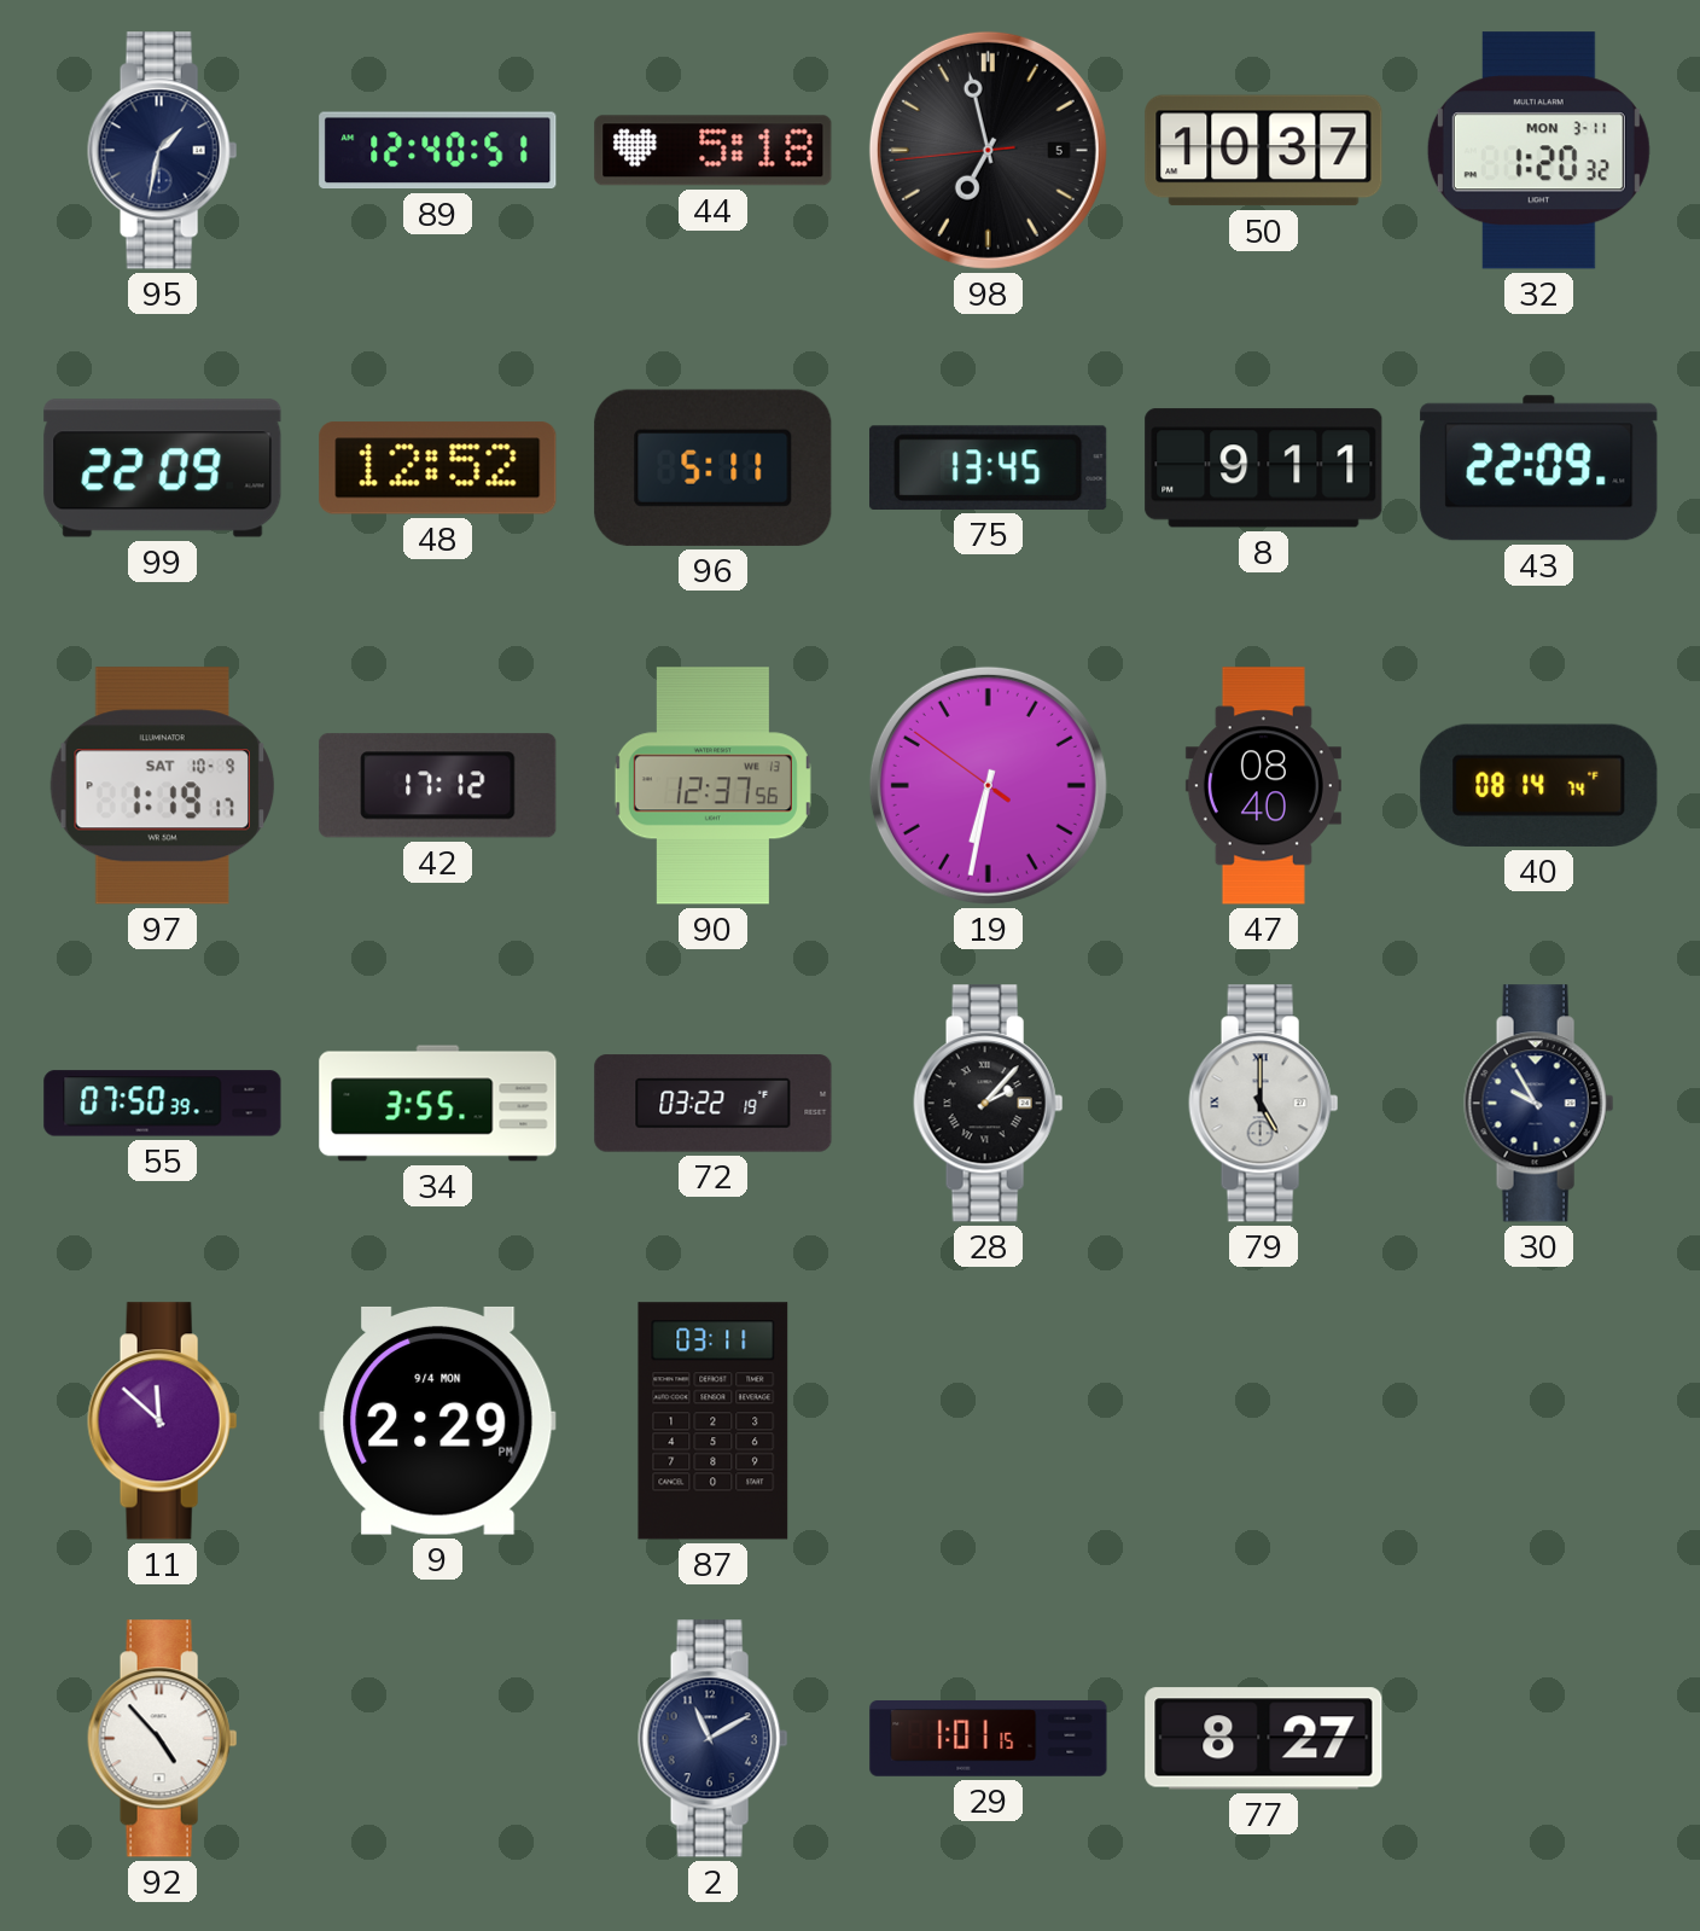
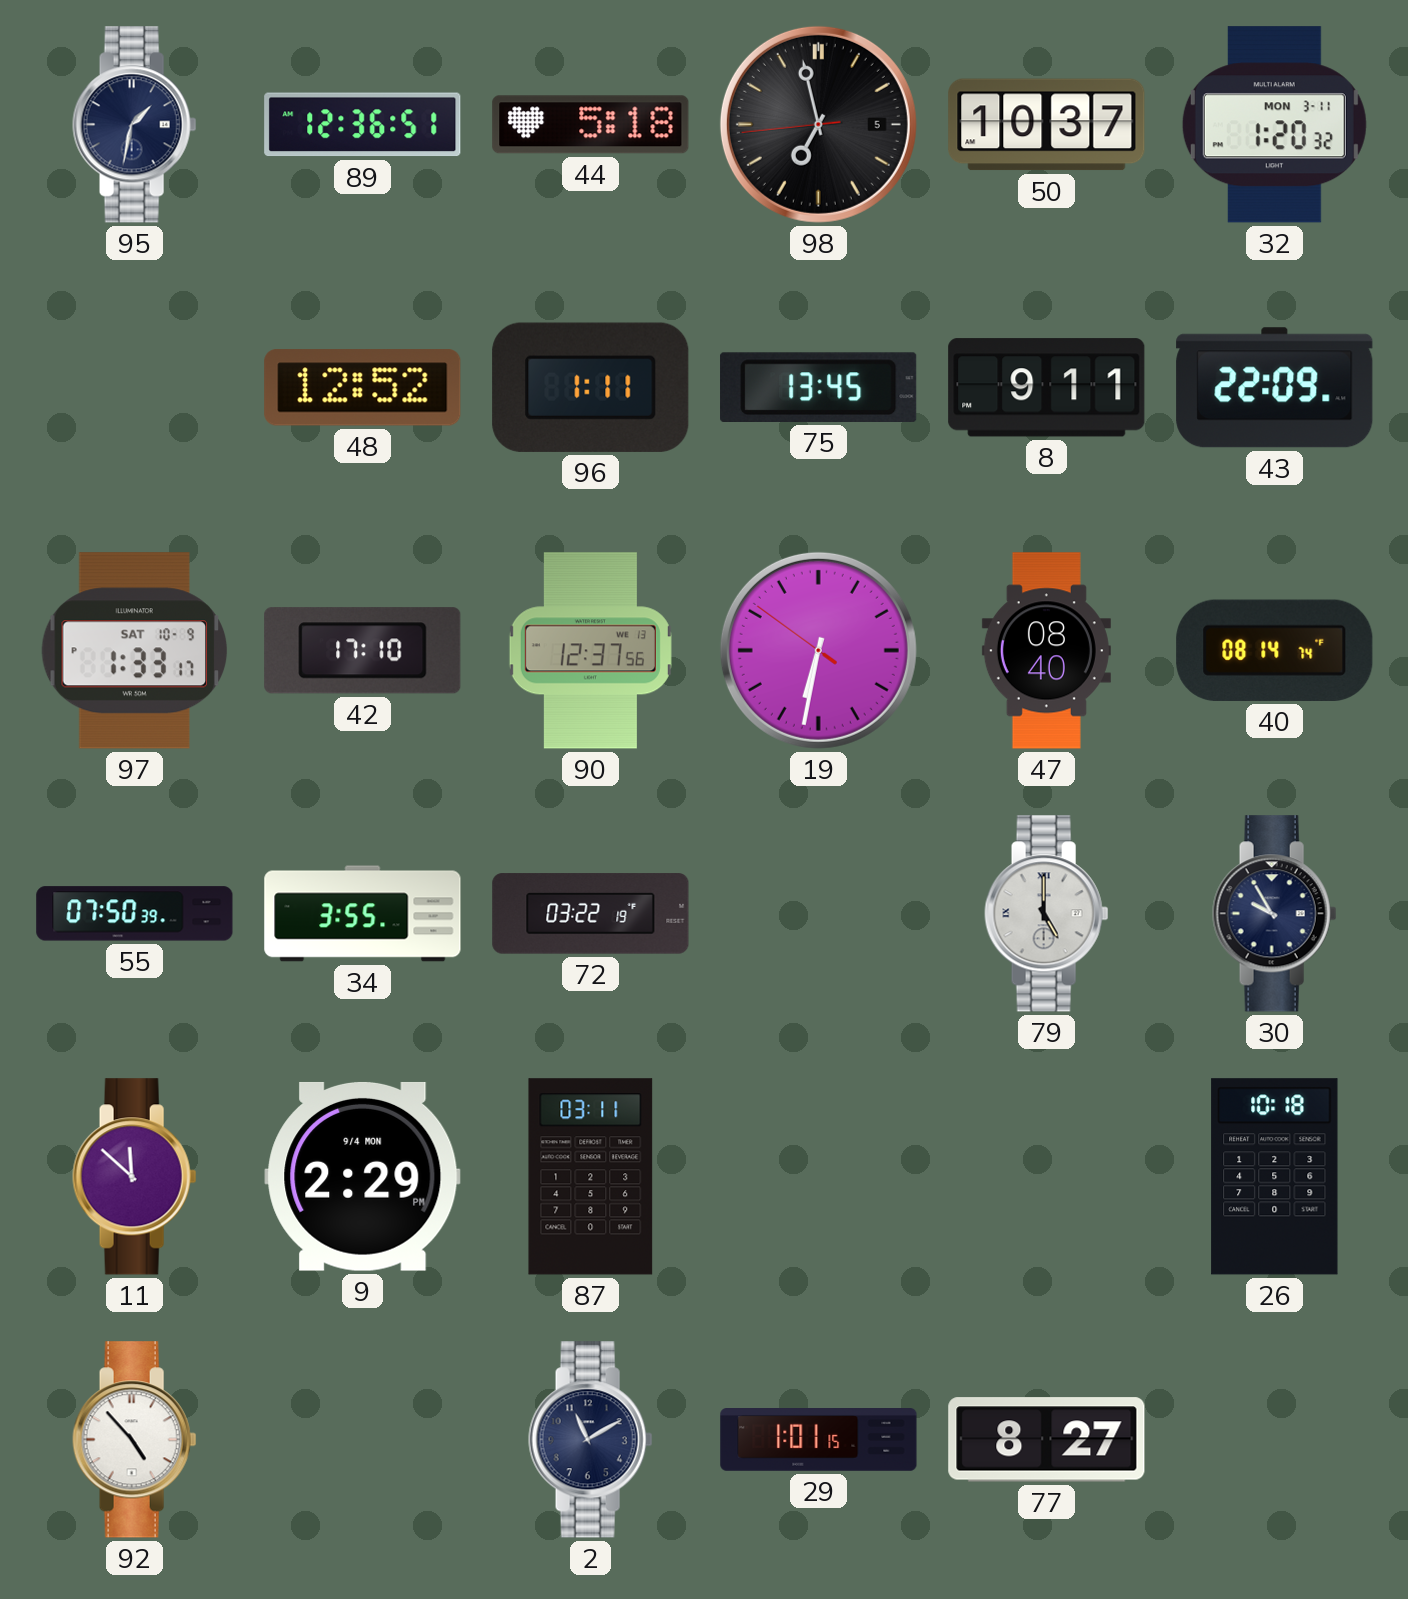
89: 12:40 -> 12:36 (363, 125)
99: 22:09 -> none (163, 469)
96: 5:11 -> 1:11 (591, 387)
97: 1:19 -> 1:33 (135, 651)
42: 17:12 -> 17:10 (363, 651)
28: 2:07 -> none (989, 1104)
26: none -> 10:18 (1275, 1177)
